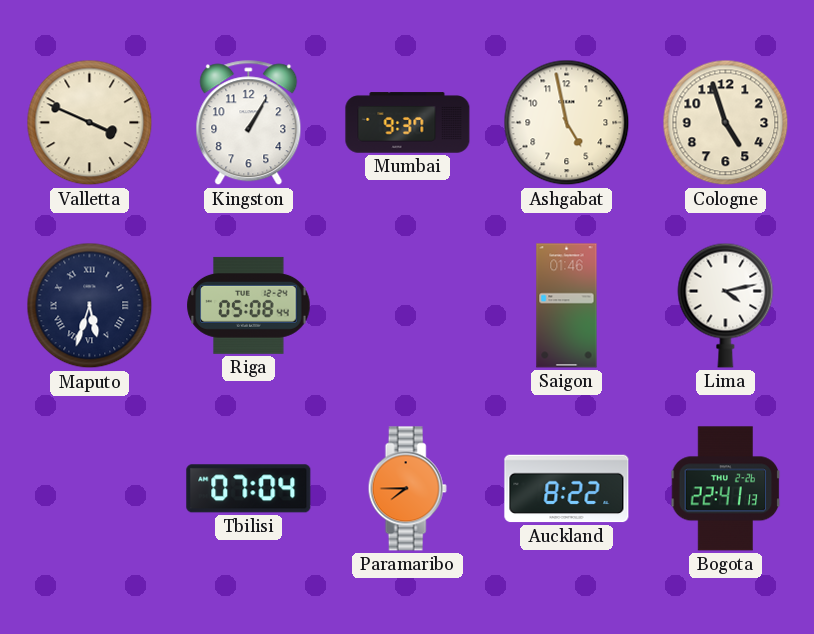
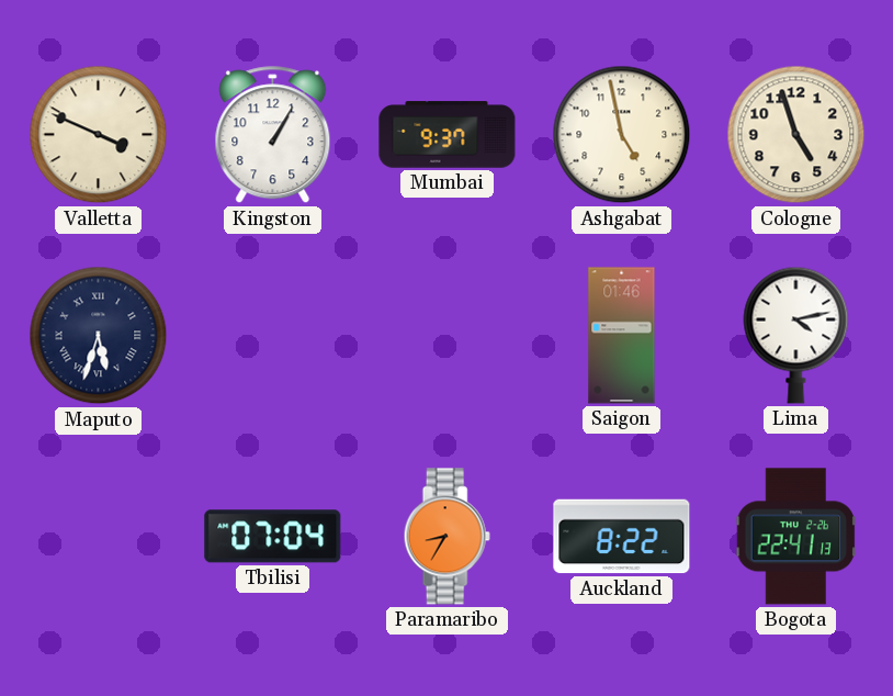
Riga: 05:08 -> none (249, 305)
Paramaribo: 7:45 -> 8:35 (446, 537)
